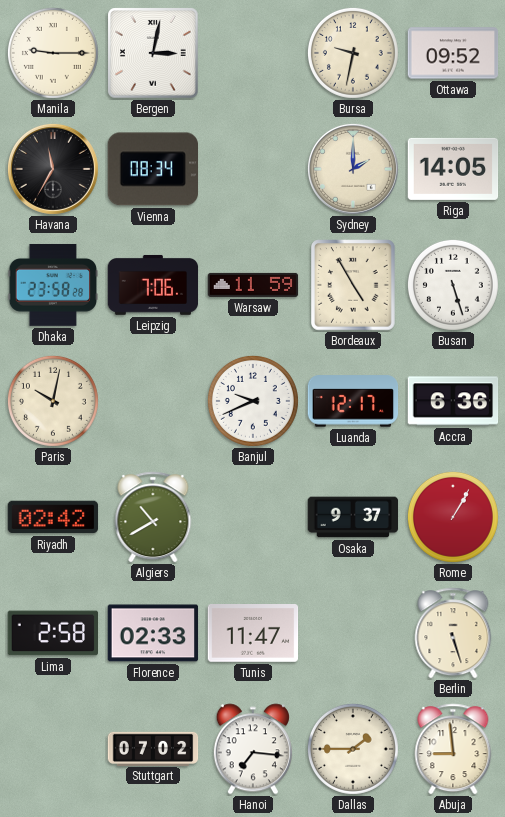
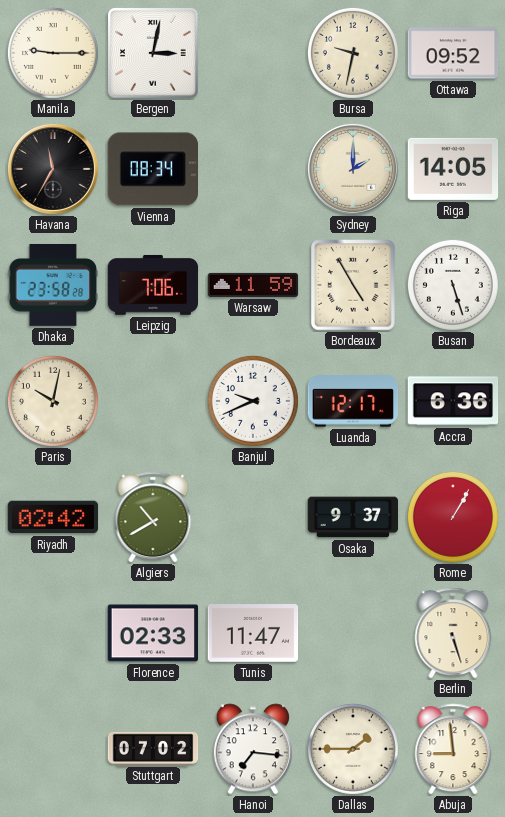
Lima: 2:58 -> none (53, 633)
